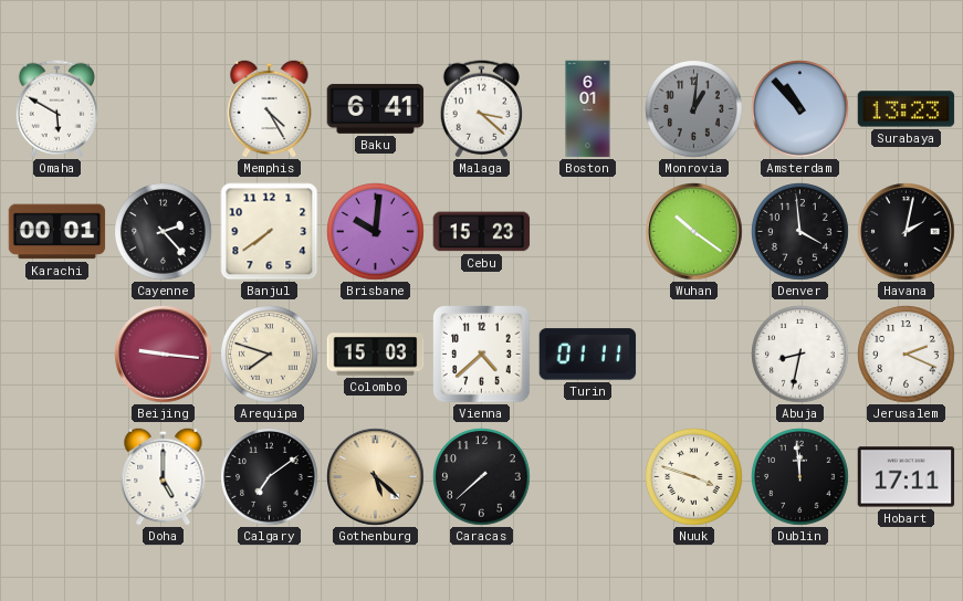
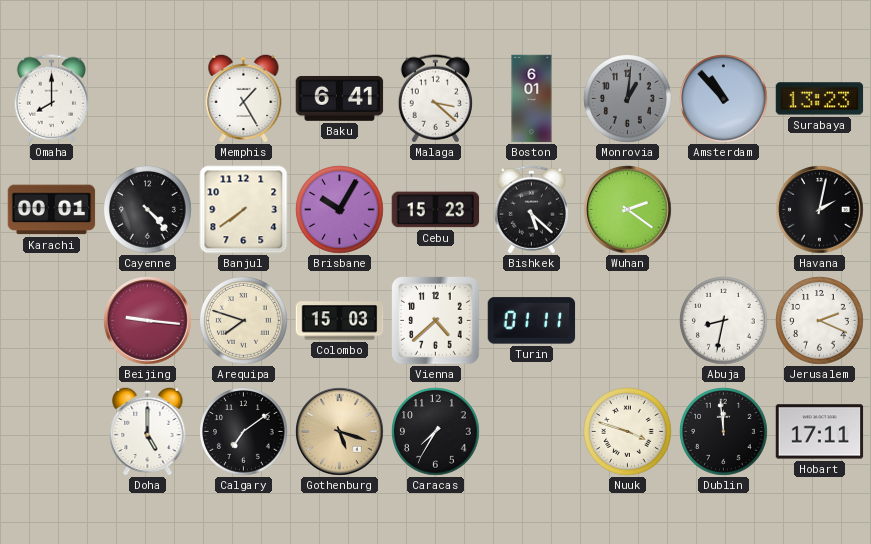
Omaha: 5:50 -> 8:00 (51, 99)
Memphis: 4:25 -> 1:25 (244, 98)
Cayenne: 2:23 -> 4:23 (148, 210)
Brisbane: 10:01 -> 10:05 (340, 210)
Bishkek: none -> 5:22 (531, 210)
Wuhan: 10:21 -> 2:21 (628, 210)
Denver: 3:59 -> none (800, 232)
Gothenburg: 5:22 -> 5:18 (340, 432)
Caracas: 7:38 -> 7:35 (436, 432)
